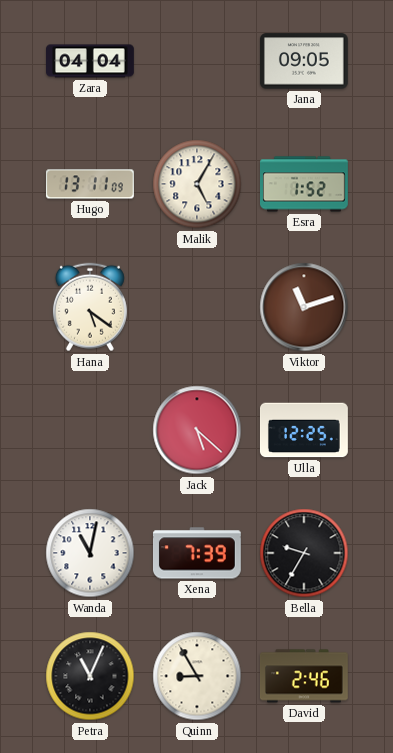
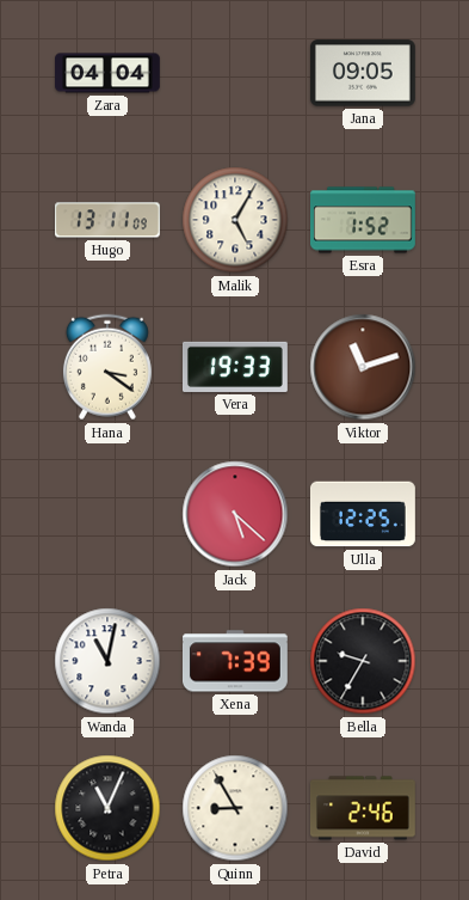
Hana: 5:21 -> 3:21 (107, 367)
Vera: none -> 19:33 (235, 367)
